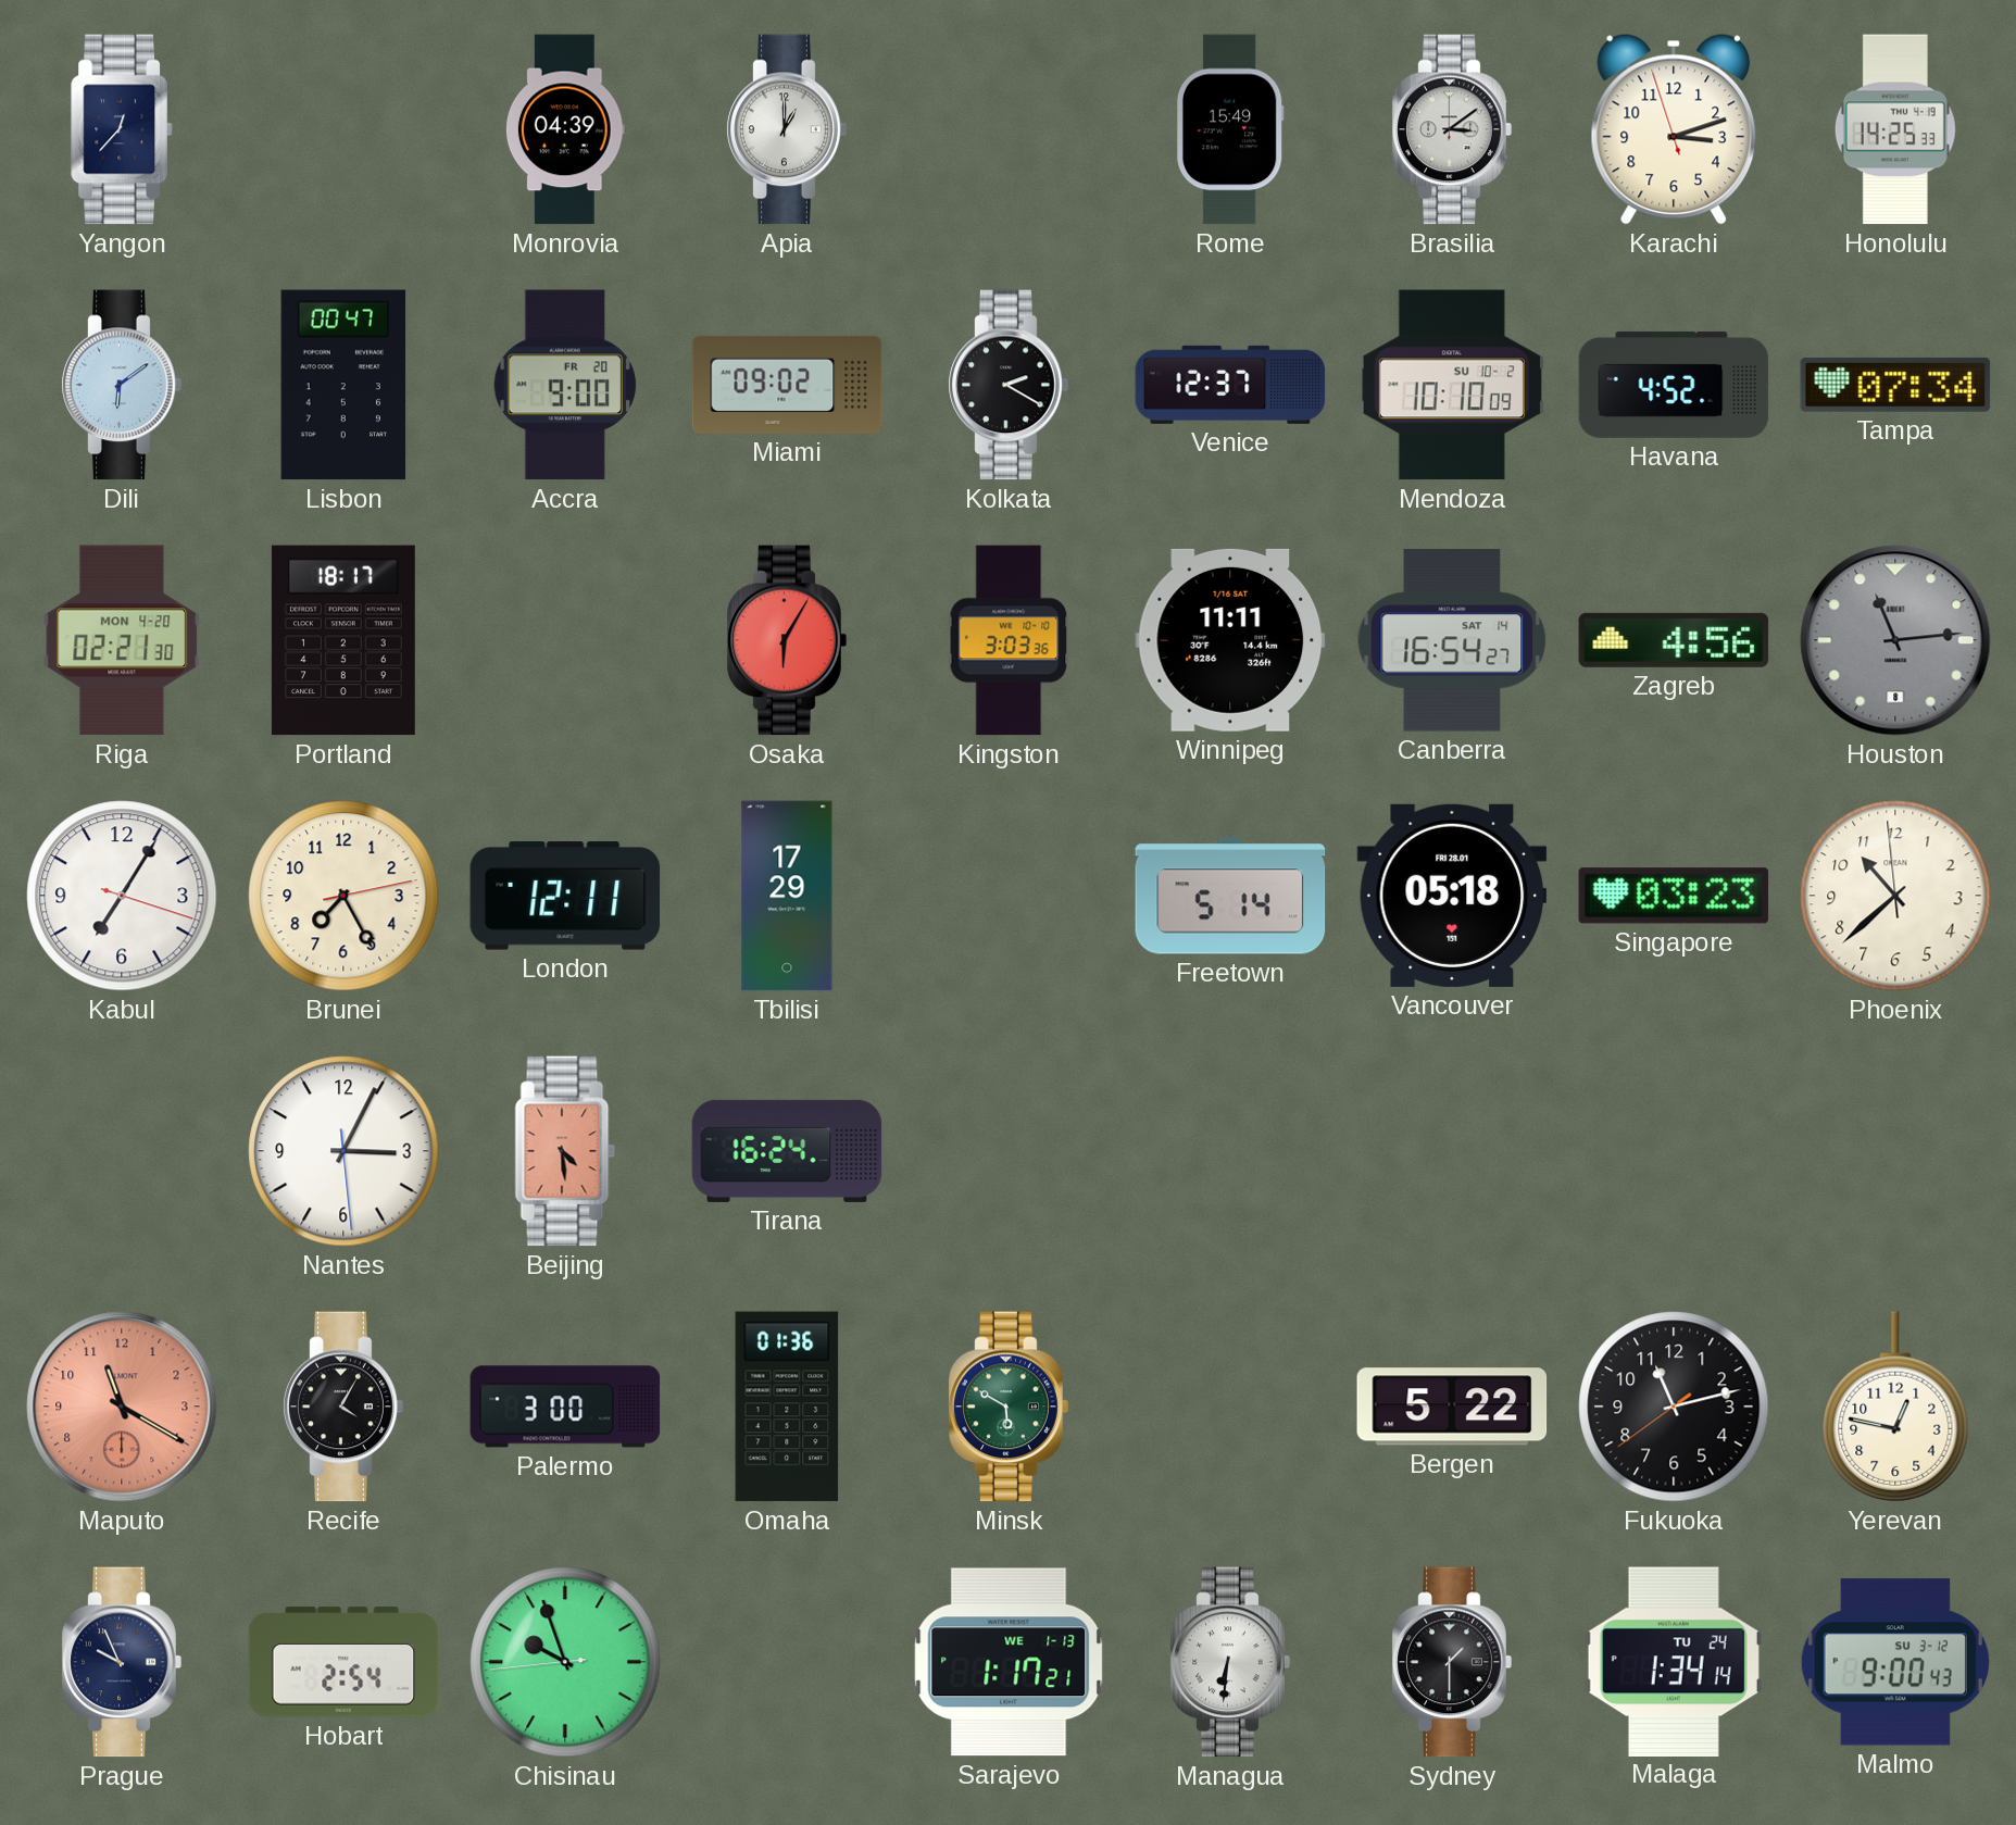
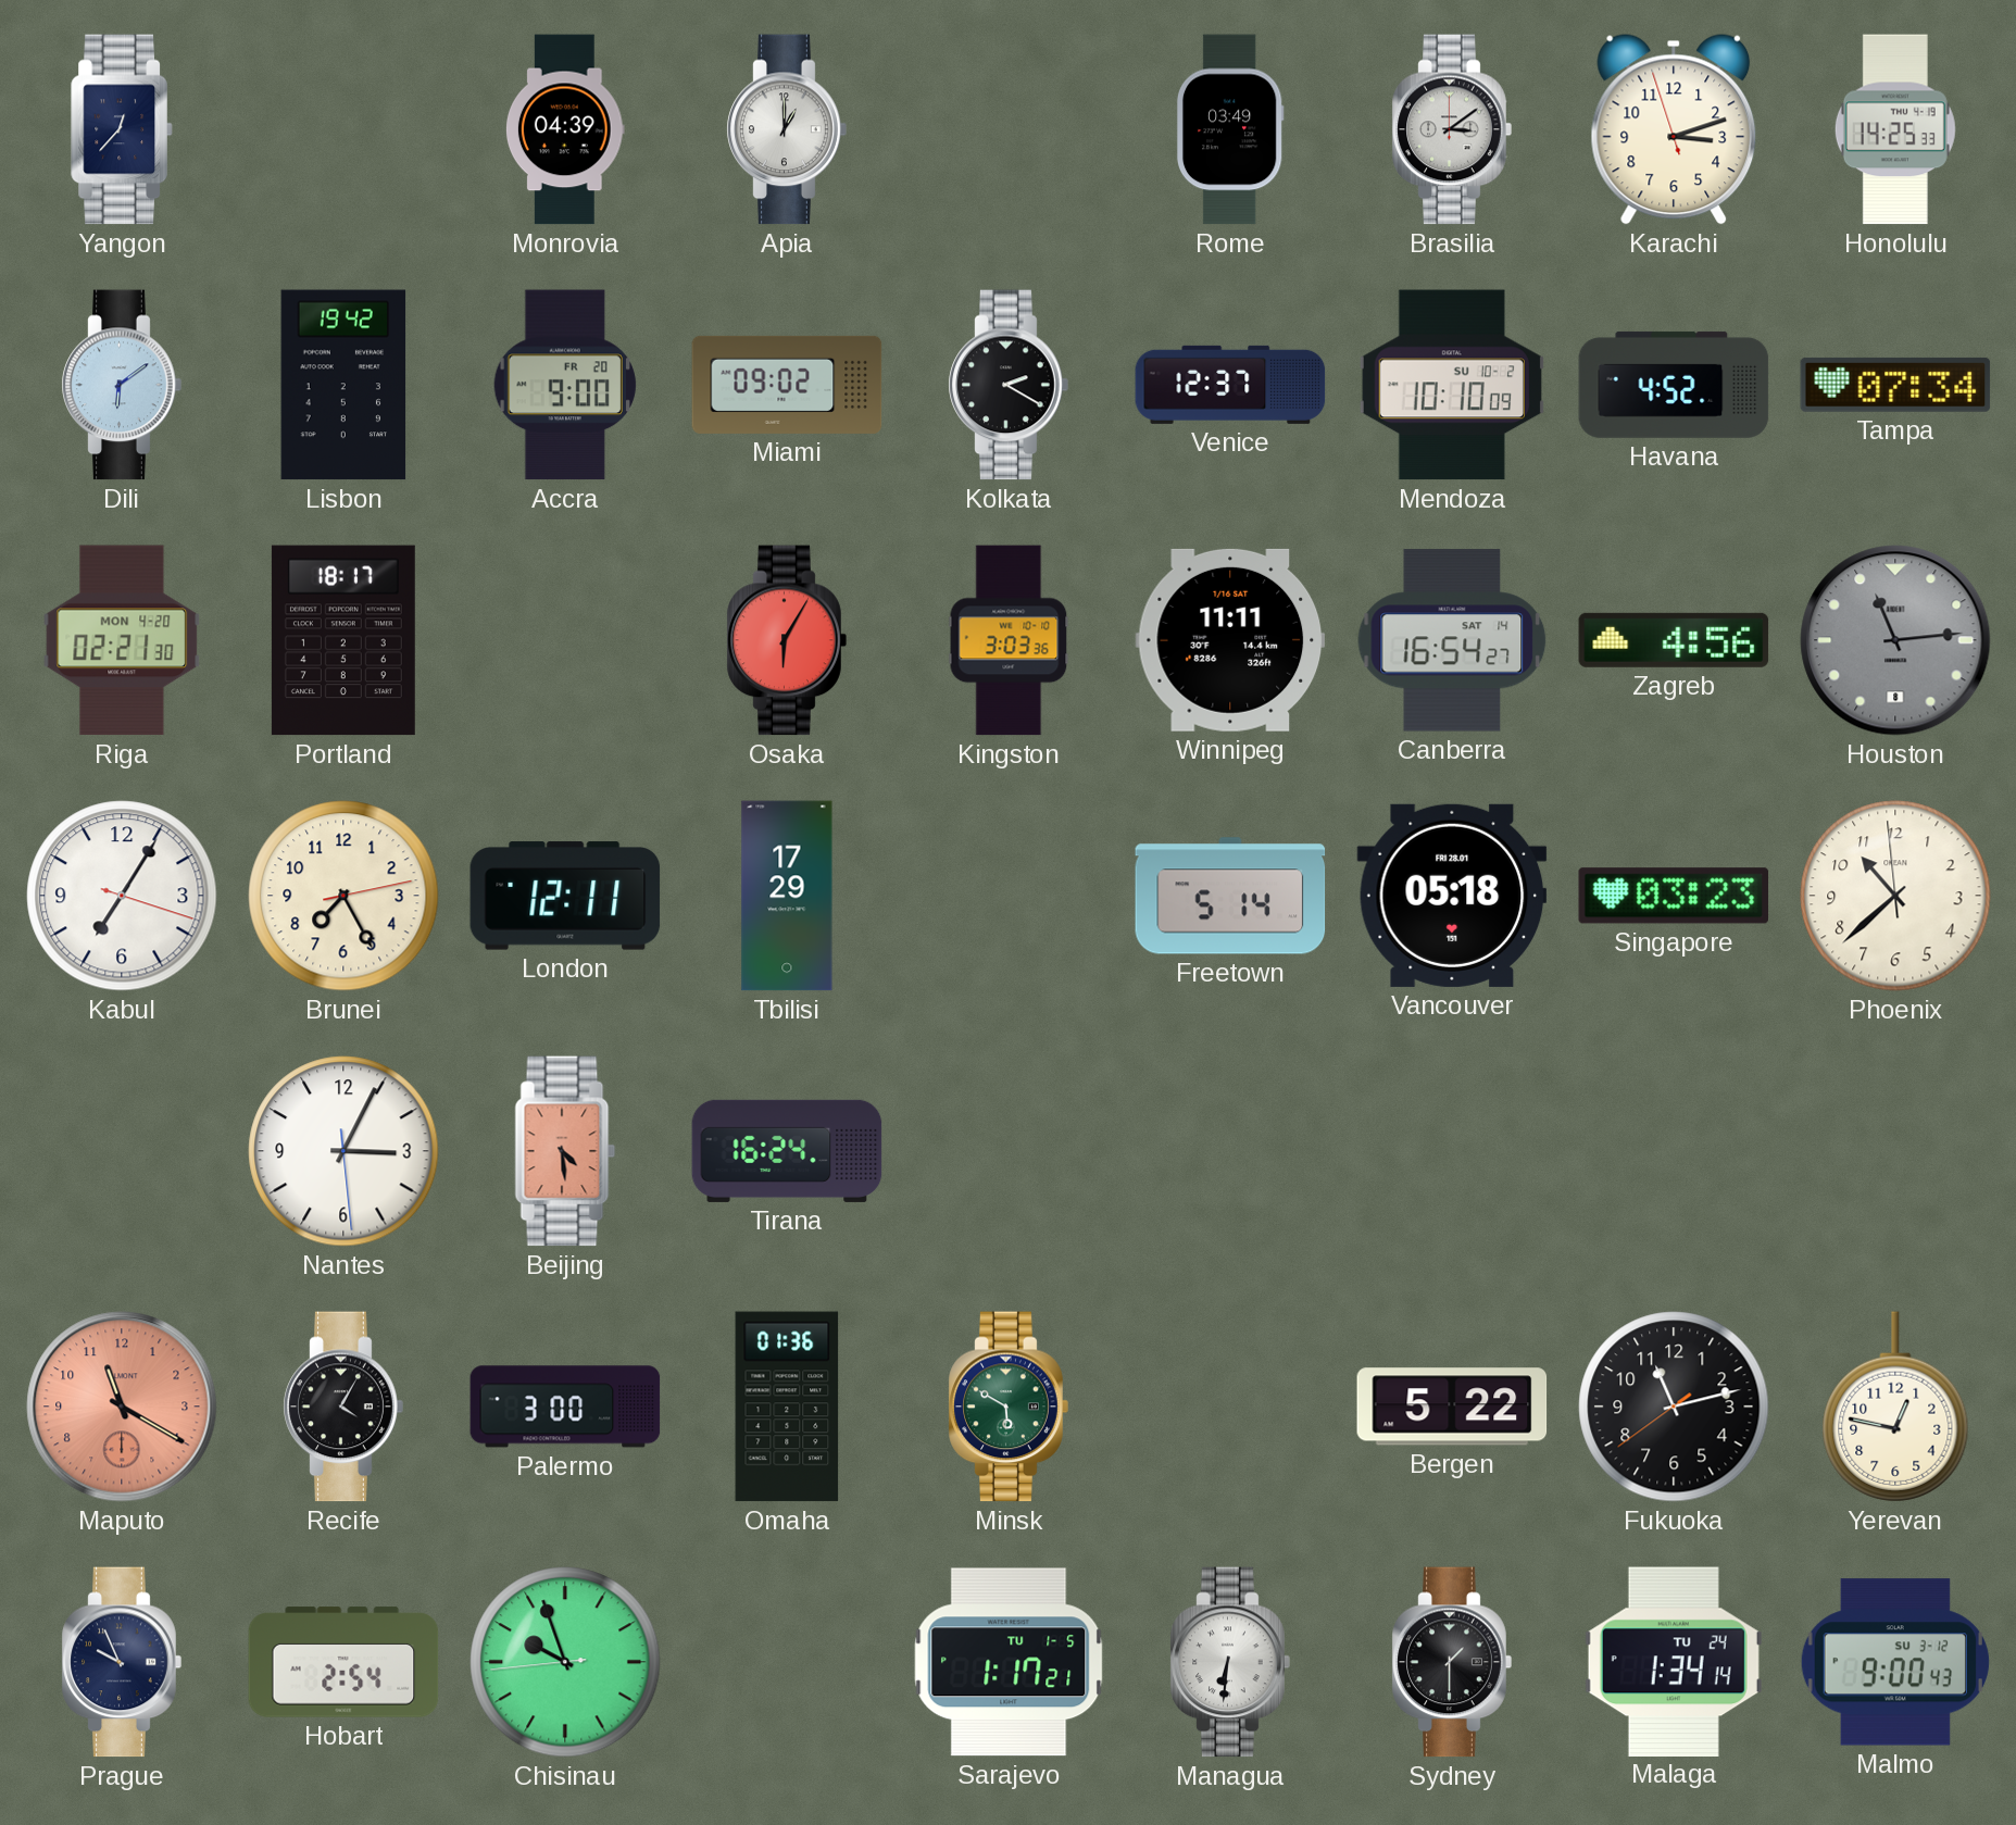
Rome: 15:49 -> 03:49 (1230, 129)
Lisbon: 00:47 -> 19:42 (343, 385)
Sarajevo date: WE 1-13 -> TU 1-5 (1009, 1662)
